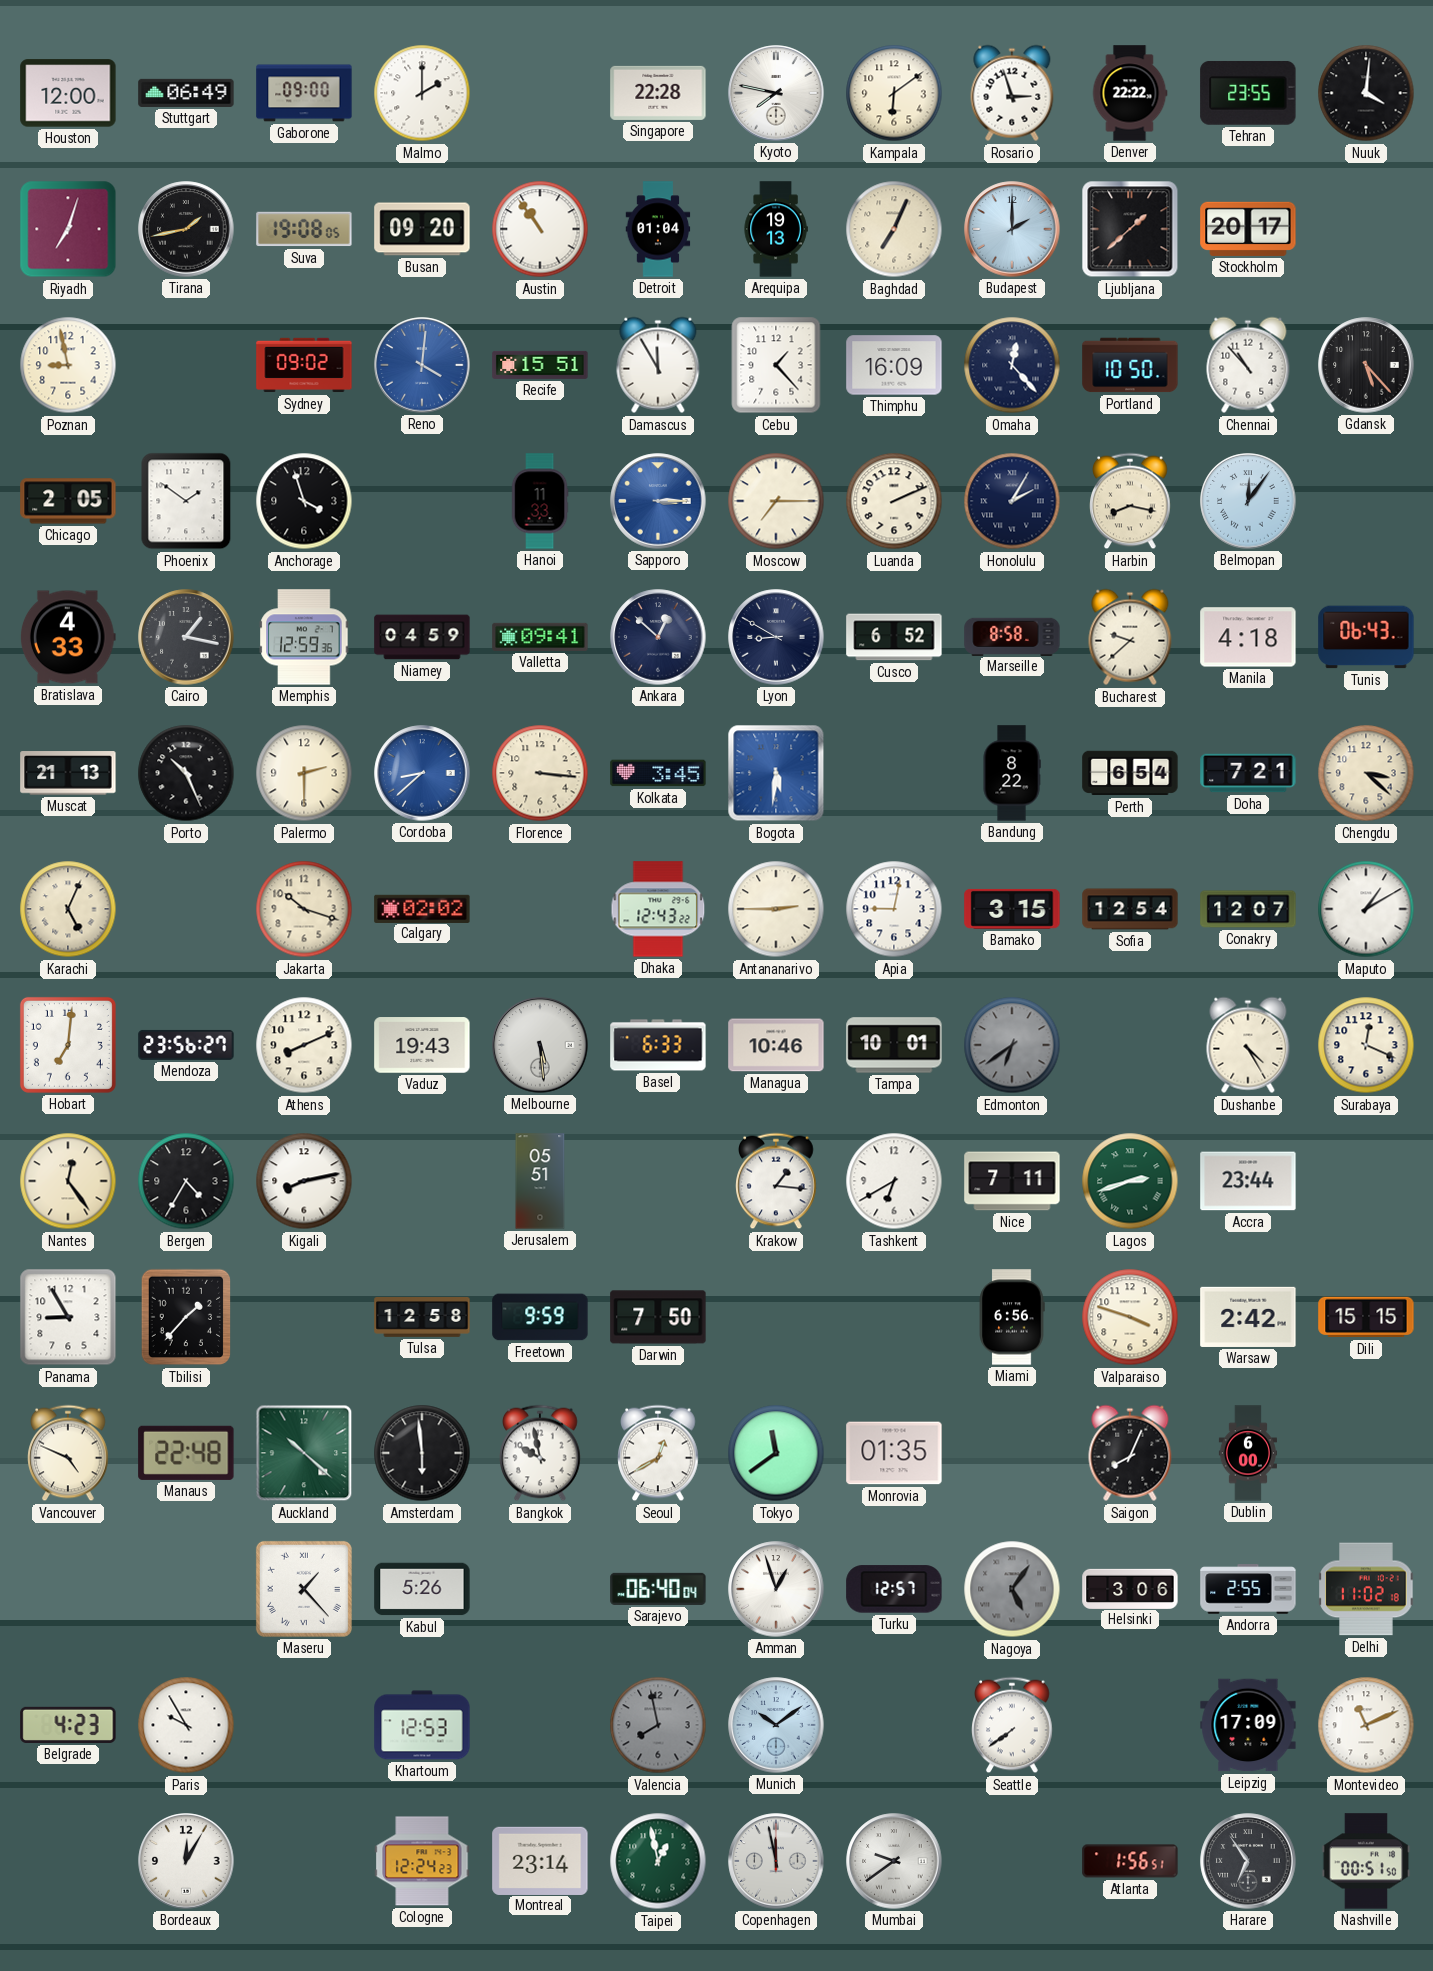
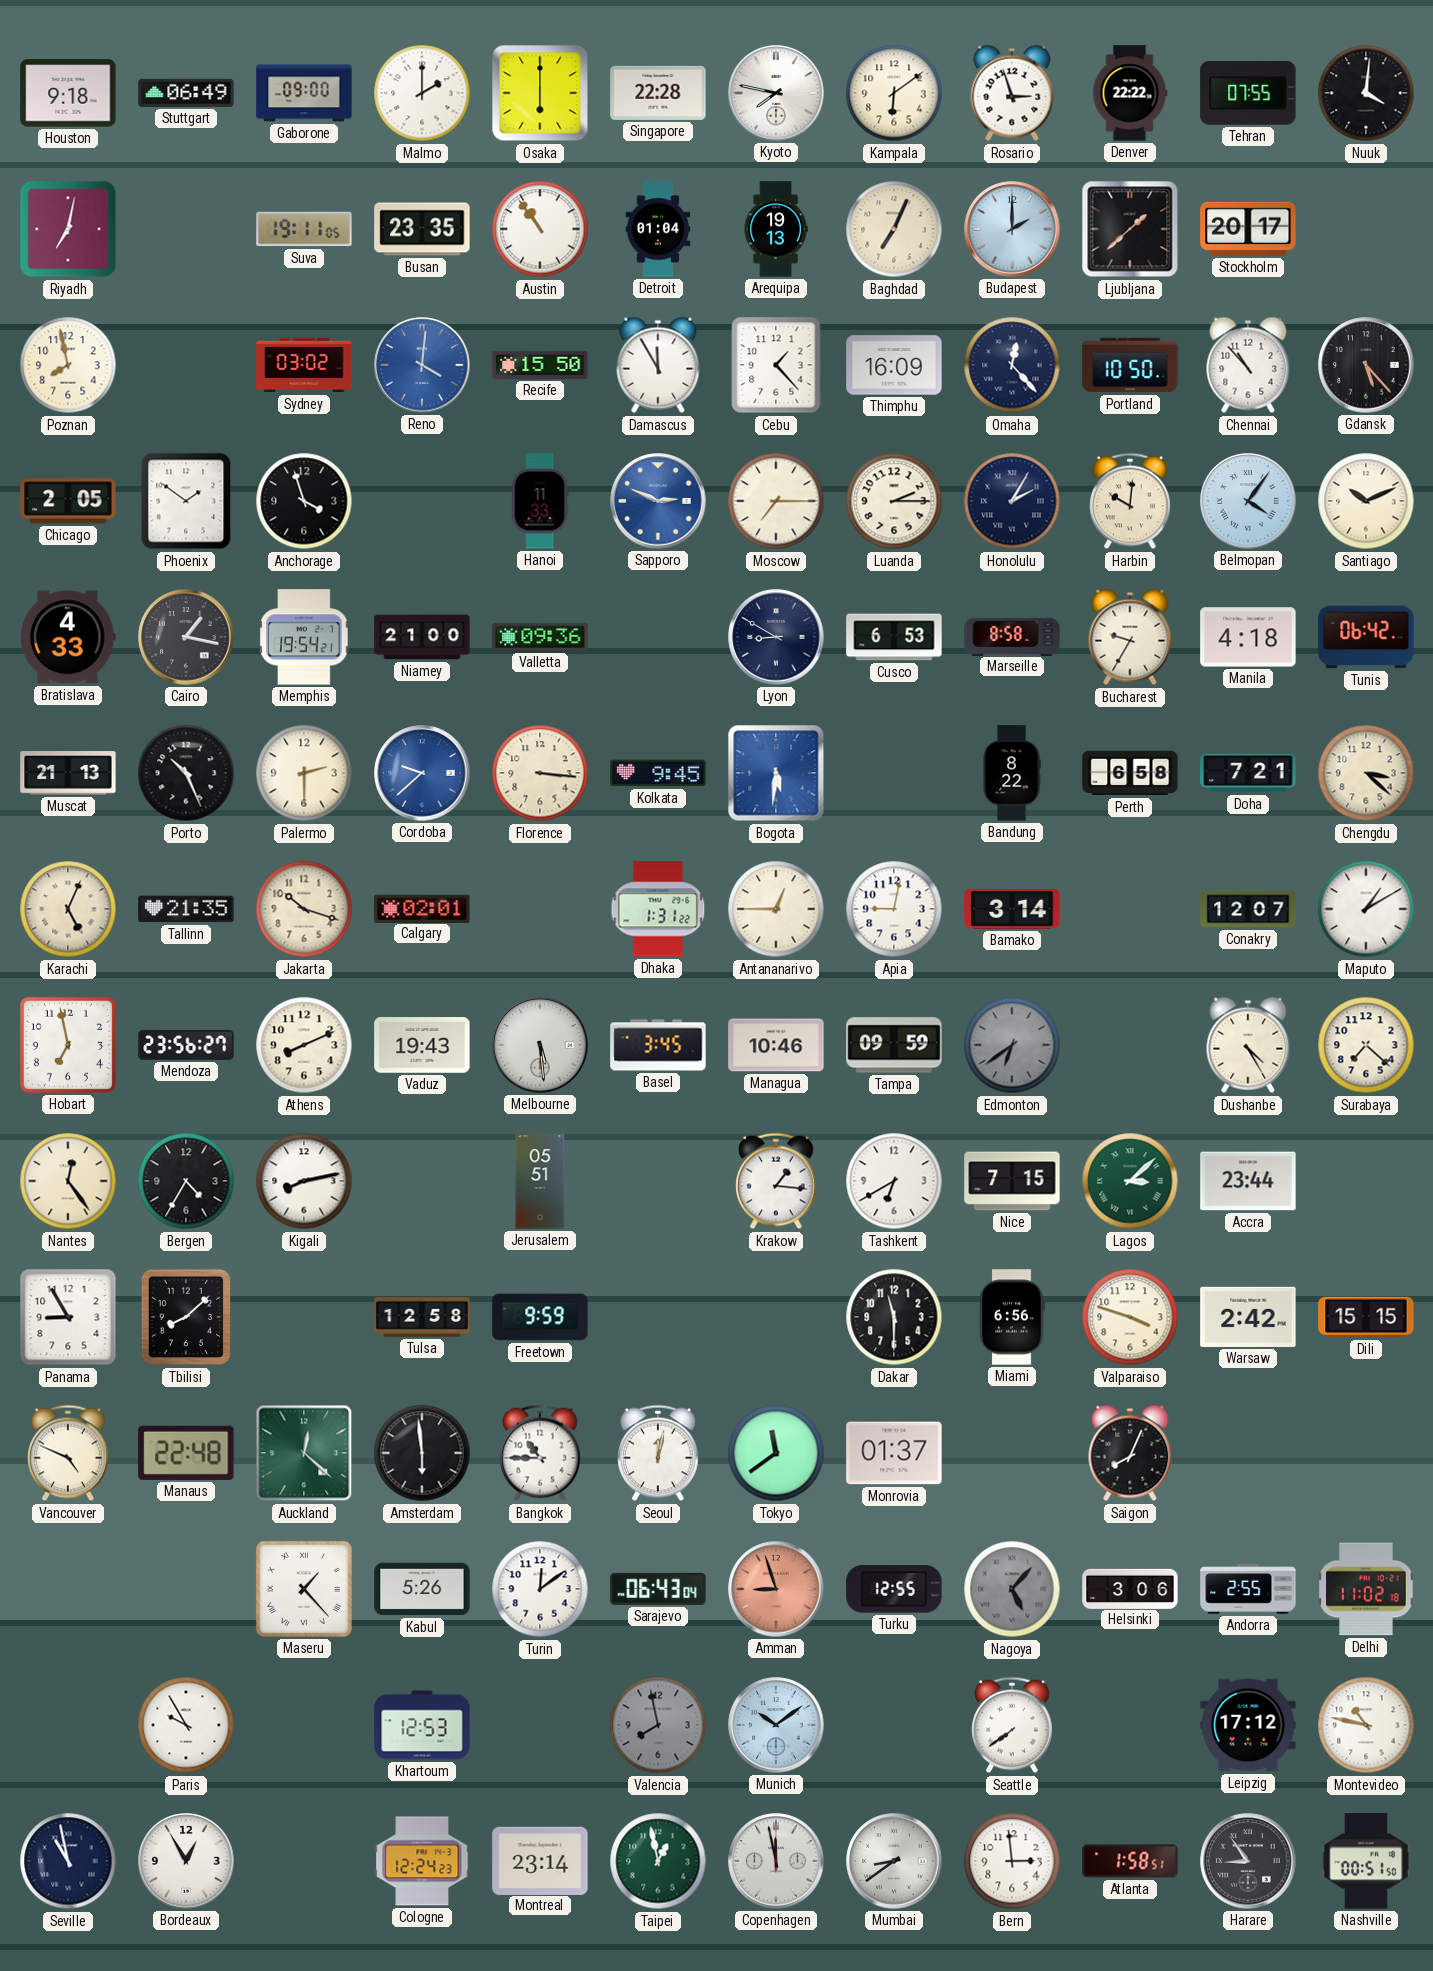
Houston: 12:00 -> 9:18 (68, 93)
Osaka: none -> 6:00 (540, 93)
Tehran: 23:55 -> 07:55 (1248, 93)
Riyadh: 7:03 -> 7:02 (68, 229)
Tirana: 1:43 -> none (186, 229)
Suva: 19:08 -> 19:11 (304, 229)
Busan: 09:20 -> 23:35 (422, 229)
Poznan: 8:58 -> 7:58 (68, 365)
Sydney: 09:02 -> 03:02 (304, 365)
Recife: 15:51 -> 15:50 (540, 365)
Sapporo: 3:15 -> 2:49 (658, 501)
Luanda: 2:11 -> 2:15 (894, 501)
Harbin: 8:17 -> 10:01 (1130, 501)
Belmopan: 12:06 -> 4:06 (1248, 501)
Santiago: none -> 10:11 (1366, 501)
Memphis: 12:59 -> 19:54 (304, 637)
Niamey: 04:59 -> 21:00 (422, 637)
Valletta: 09:41 -> 09:36 (540, 637)
Ankara: 12:52 -> none (658, 637)
Cusco: 6:52 -> 6:53 (894, 637)
Bucharest: 9:38 -> 9:35 (1130, 637)
Tunis: 06:43 -> 06:42 (1366, 637)
Cordoba: 8:38 -> 9:38 (422, 773)
Kolkata: 3:45 -> 9:45 (658, 773)
Perth: 6:54 -> 6:58 (1130, 773)
Tallinn: none -> 21:35 (186, 909)
Calgary: 02:02 -> 02:01 (422, 908)
Dhaka: 12:43 -> 1:31 (658, 909)
Antananarivo: 2:45 -> 12:45 (776, 909)
Bamako: 3:15 -> 3:14 (1012, 909)
Sofia: 12:54 -> none (1130, 909)
Hobart: 7:01 -> 6:58 (68, 1045)
Basel: 6:33 -> 3:45 (658, 1045)
Tampa: 10:01 -> 09:59 (894, 1045)
Surabaya: 12:19 -> 7:22 (1366, 1045)
Nice: 7:11 -> 7:15 (1012, 1181)
Lagos: 2:42 -> 3:08 (1130, 1181)
Tbilisi: 1:37 -> 8:08 (186, 1317)
Darwin: 7:50 -> none (658, 1317)
Dakar: none -> 11:30 (894, 1317)
Auckland: 10:22 -> 12:22 (304, 1453)
Bangkok: 9:58 -> 10:45 (540, 1453)
Seoul: 12:40 -> 12:02 (658, 1453)
Monrovia: 01:35 -> 01:37 (894, 1453)
Dublin: 6:00 -> none (1248, 1453)
Turin: none -> 12:09 (540, 1589)
Sarajevo: 06:40 -> 06:43 (658, 1589)
Amman: 12:57 -> 8:57 (776, 1589)
Amman dial: white -> salmon (776, 1589)
Turku: 12:57 -> 12:55 (894, 1589)
Nagoya: 5:06 -> 5:07 (1012, 1589)
Belgrade: 4:23 -> none (68, 1725)
Leipzig: 17:09 -> 17:12 (1248, 1725)
Montevideo: 11:11 -> 10:47 (1366, 1725)
Seville: none -> 10:58 (68, 1861)
Bordeaux: 12:05 -> 12:55 (186, 1861)
Mumbai: 9:39 -> 8:39 (894, 1861)
Bern: none -> 2:59 (1012, 1861)
Atlanta: 1:56 -> 1:58 (1130, 1861)
Harare: 6:54 -> 8:54 (1248, 1861)
